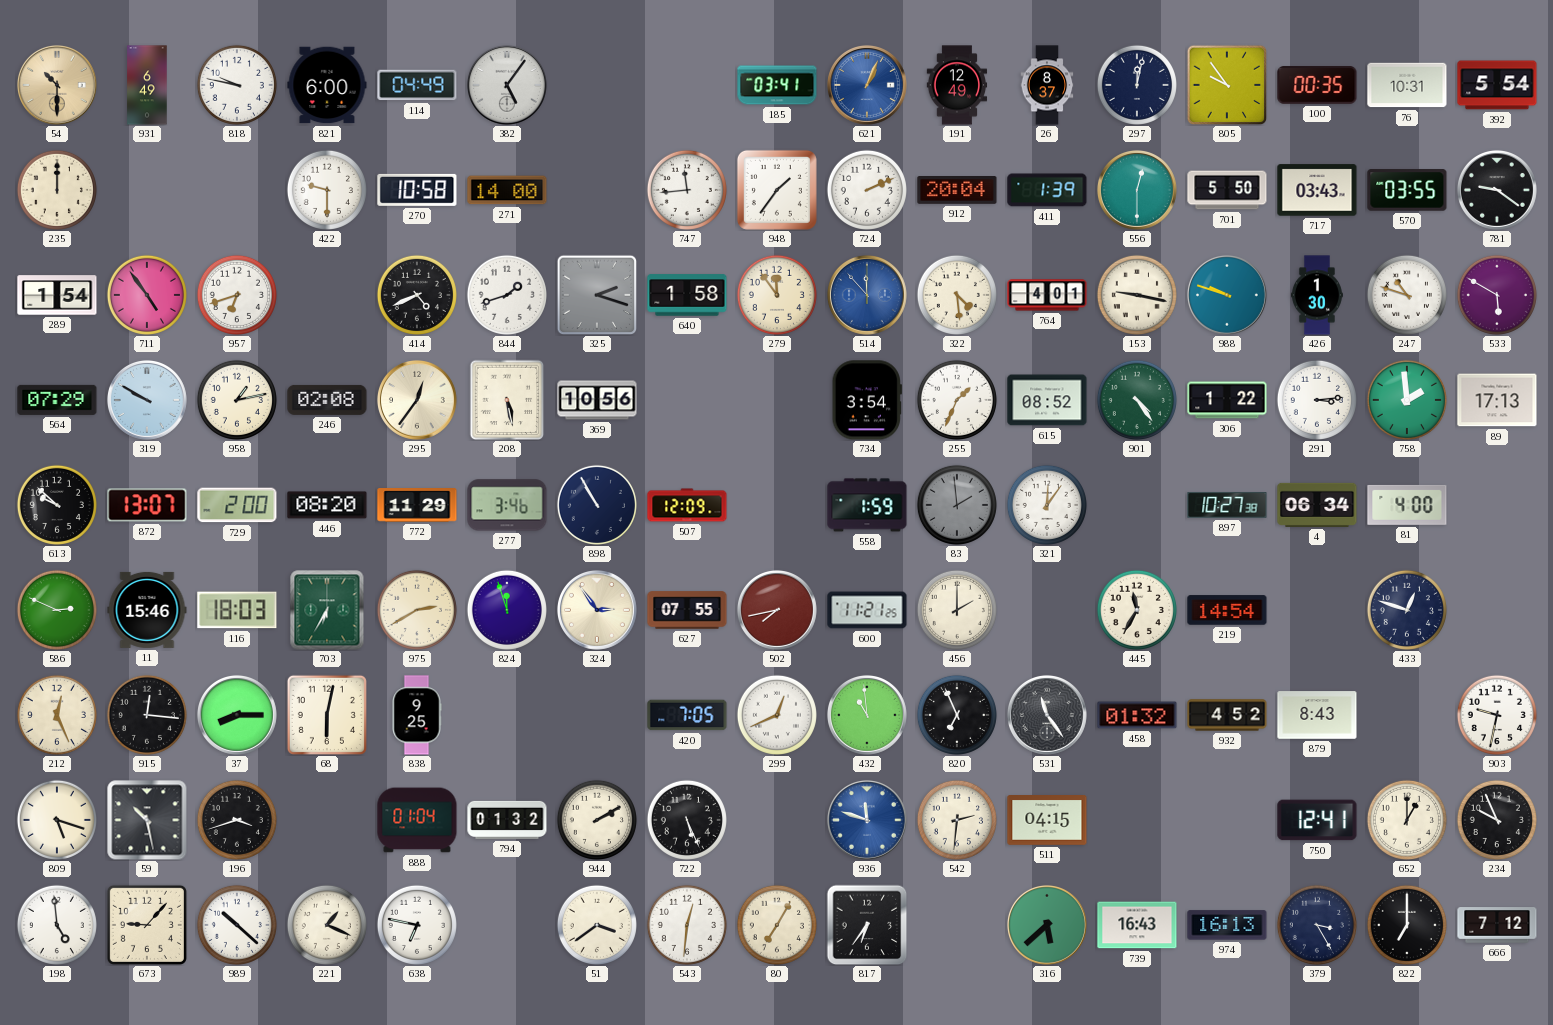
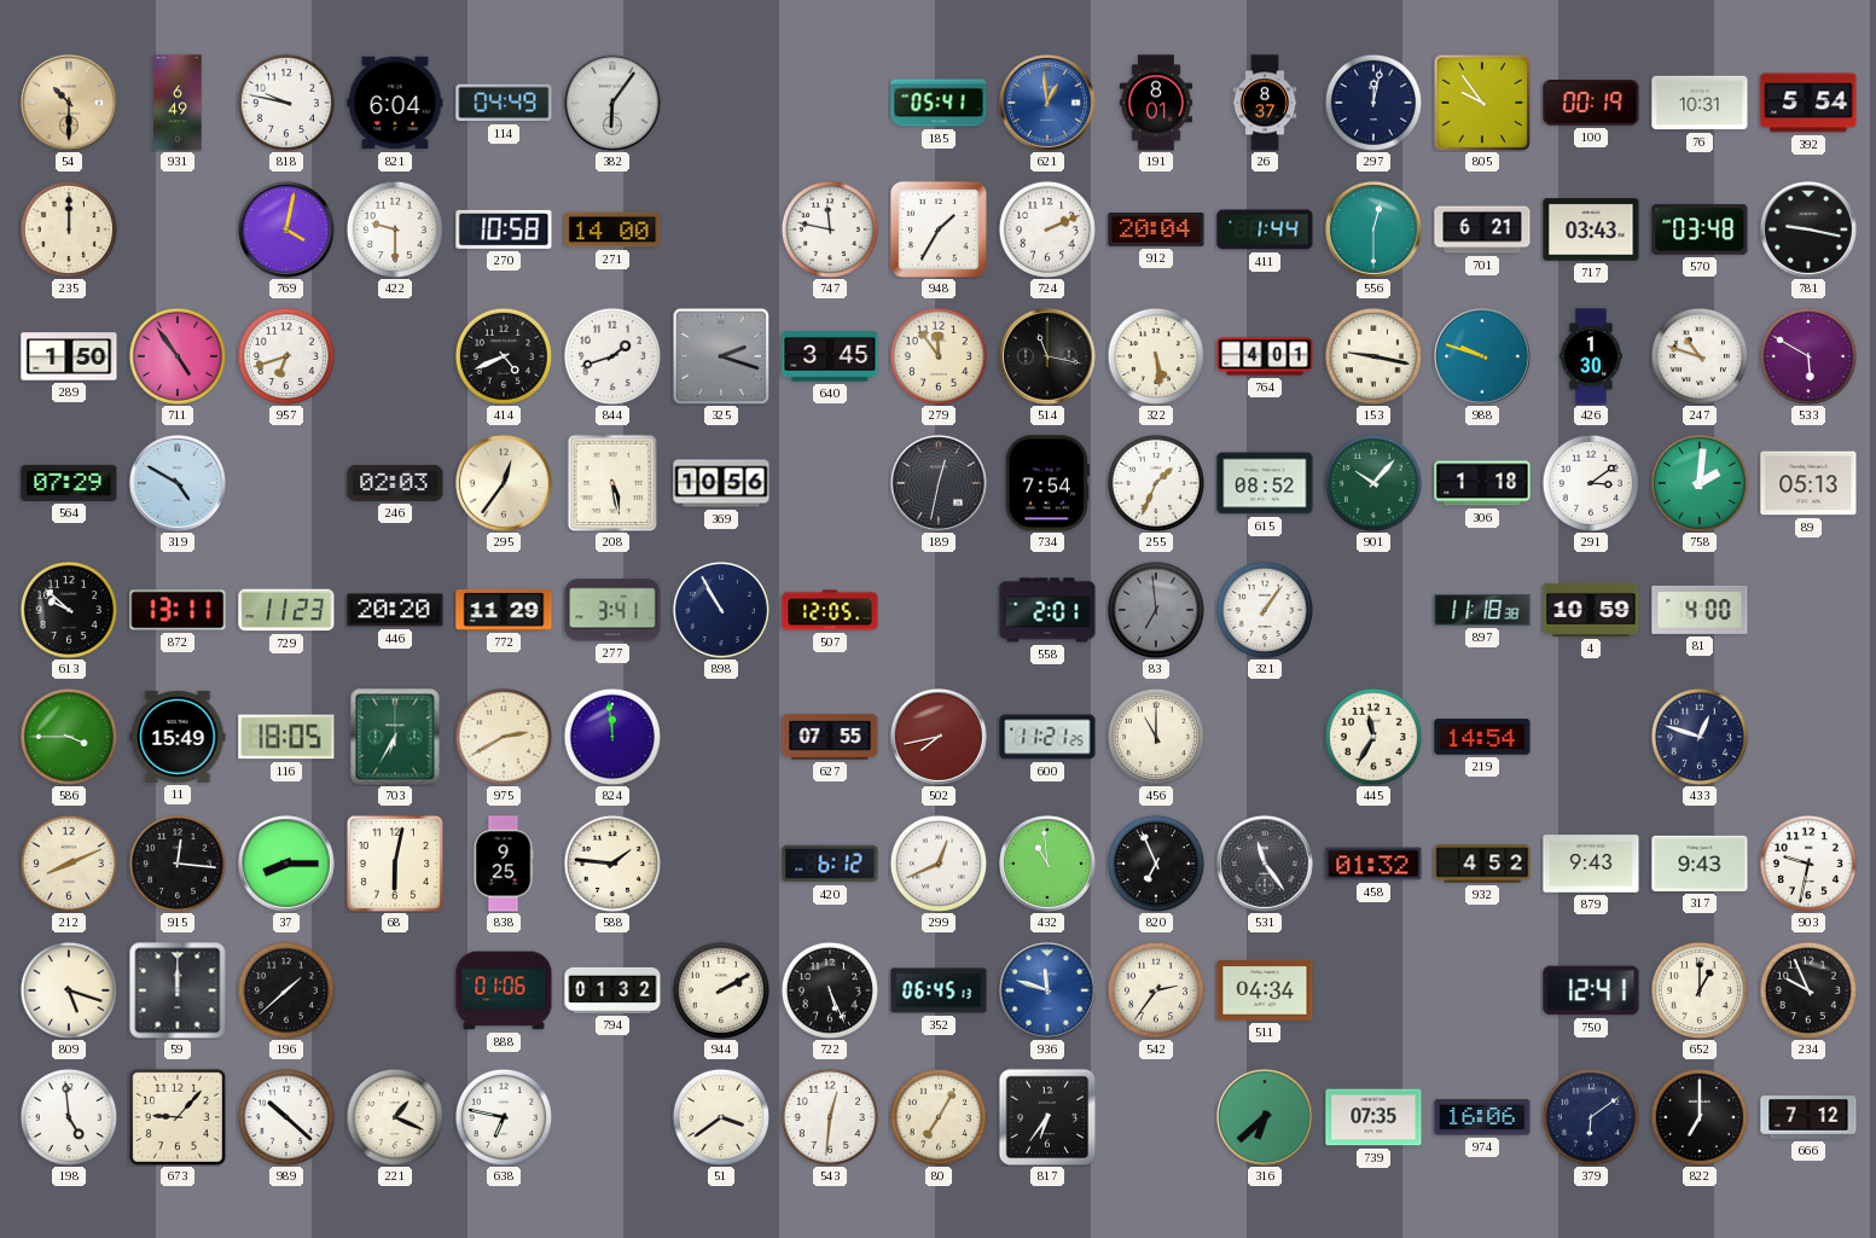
821: 6:00 -> 6:04 (395, 103)
382: 5:06 -> 6:06 (612, 103)
185: 03:41 -> 05:41 (939, 103)
621: 1:04 -> 12:59 (1047, 103)
191: 12:49 -> 8:01 (1156, 103)
100: 00:35 -> 00:19 (1591, 103)
769: none -> 4:02 (286, 229)
747: 11:44 -> 11:47 (830, 229)
948: 1:36 -> 1:35 (939, 229)
411: 1:39 -> 1:44 (1265, 229)
701: 5:50 -> 6:21 (1482, 229)
570: 03:55 -> 03:48 (1700, 229)
781: 9:21 -> 9:17 (1808, 229)
289: 1:54 -> 1:50 (69, 356)
640: 1:58 -> 3:45 (830, 356)
514: 11:53 -> 11:17 (1047, 356)
514 dial: blue -> black (1047, 356)
322: 4:29 -> 5:29 (1156, 356)
319: 9:50 -> 4:50 (178, 483)
958: 1:13 -> none (237, 400)
246: 02:08 -> 02:03 (395, 483)
189: none -> 12:32 (939, 483)
734: 3:54 -> 7:54 (1047, 483)
901: 4:24 -> 10:07 (1373, 483)
306: 1:22 -> 1:18 (1482, 483)
291: 3:14 -> 3:09 (1591, 483)
758: 1:59 -> 2:01 (1700, 483)
89: 17:13 -> 05:13 (1808, 483)
872: 13:07 -> 13:11 (178, 610)
729: 2:00 -> 11:23 (286, 610)
446: 08:20 -> 20:20 (395, 610)
277: 3:46 -> 3:41 (612, 610)
507: 12:09 -> 12:05 (830, 610)
558: 1:59 -> 2:01 (1047, 610)
83: 1:59 -> 6:59 (1156, 610)
321: 12:06 -> 1:06 (1265, 610)
897: 10:27 -> 11:18 (1482, 610)
4: 06:34 -> 10:59 (1591, 610)
586: 2:49 -> 3:45 (69, 737)
11: 15:46 -> 15:49 (178, 737)
116: 18:03 -> 18:05 (286, 737)
824: 11:57 -> 11:59 (612, 737)
324: 2:54 -> none (597, 610)
456: 2:00 -> 11:00 (1156, 737)
212: 12:26 -> 8:11 (69, 864)
588: none -> 1:46 (612, 864)
420: 7:05 -> 6:12 (830, 864)
879: 8:43 -> 9:43 (1591, 864)
317: none -> 9:43 (1700, 864)
59: 10:28 -> 12:00 (178, 990)
196: 3:42 -> 1:38 (286, 990)
888: 01:04 -> 01:06 (504, 990)
352: none -> 06:45 (939, 990)
542: 2:31 -> 2:36 (1156, 990)
511: 04:15 -> 04:34 (1265, 992)
316: 5:38 -> 6:38 (1265, 1117)
739: 16:43 -> 07:35 (1373, 1117)
974: 16:13 -> 16:06 (1482, 1117)
379: 3:25 -> 6:09 (1591, 1117)
